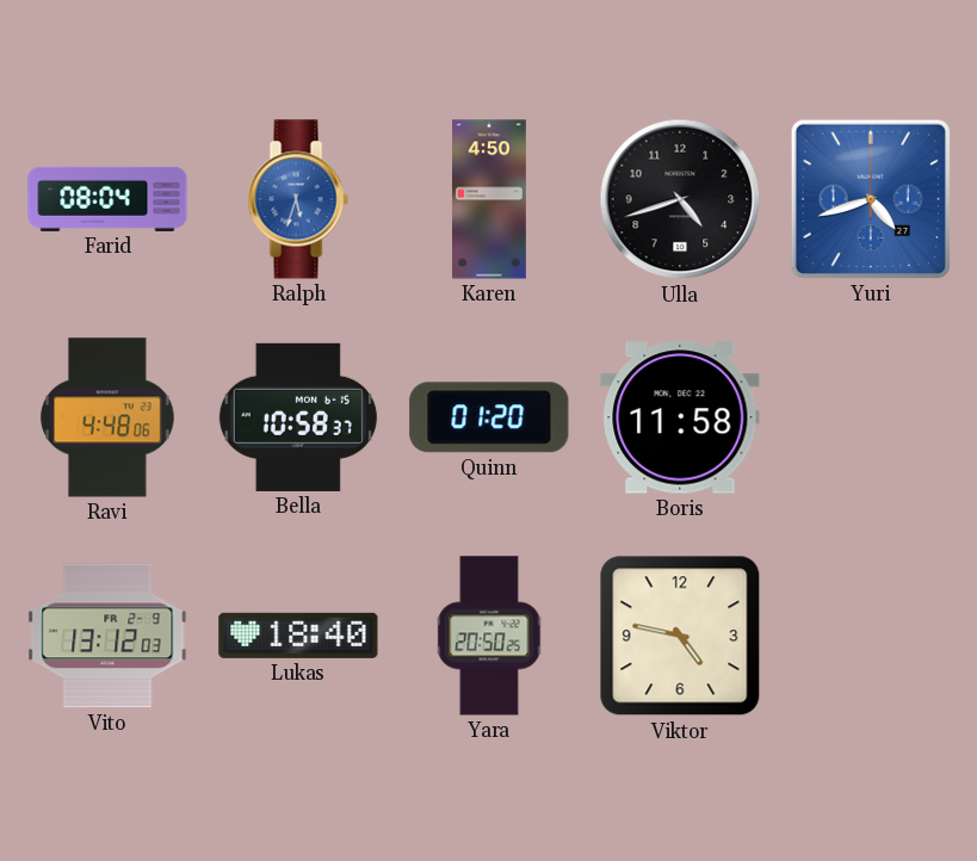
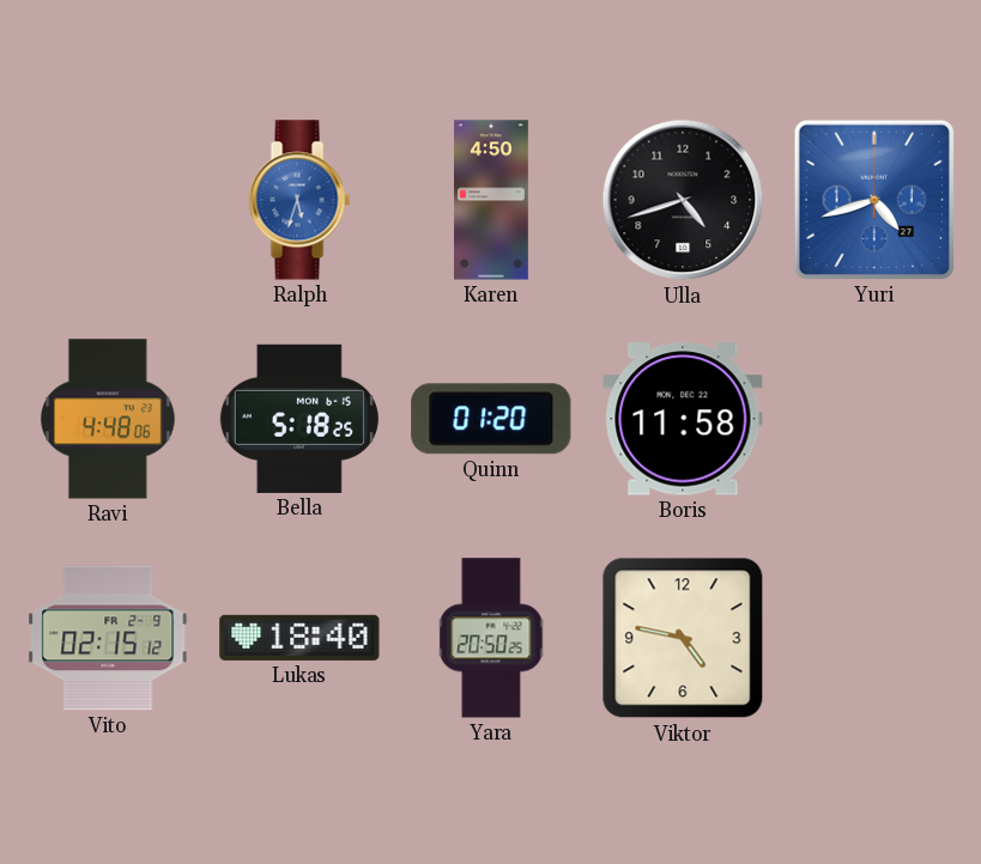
Farid: 08:04 -> none (107, 199)
Bella: 10:58 -> 5:18 (299, 419)
Vito: 13:12 -> 02:15 (108, 638)
